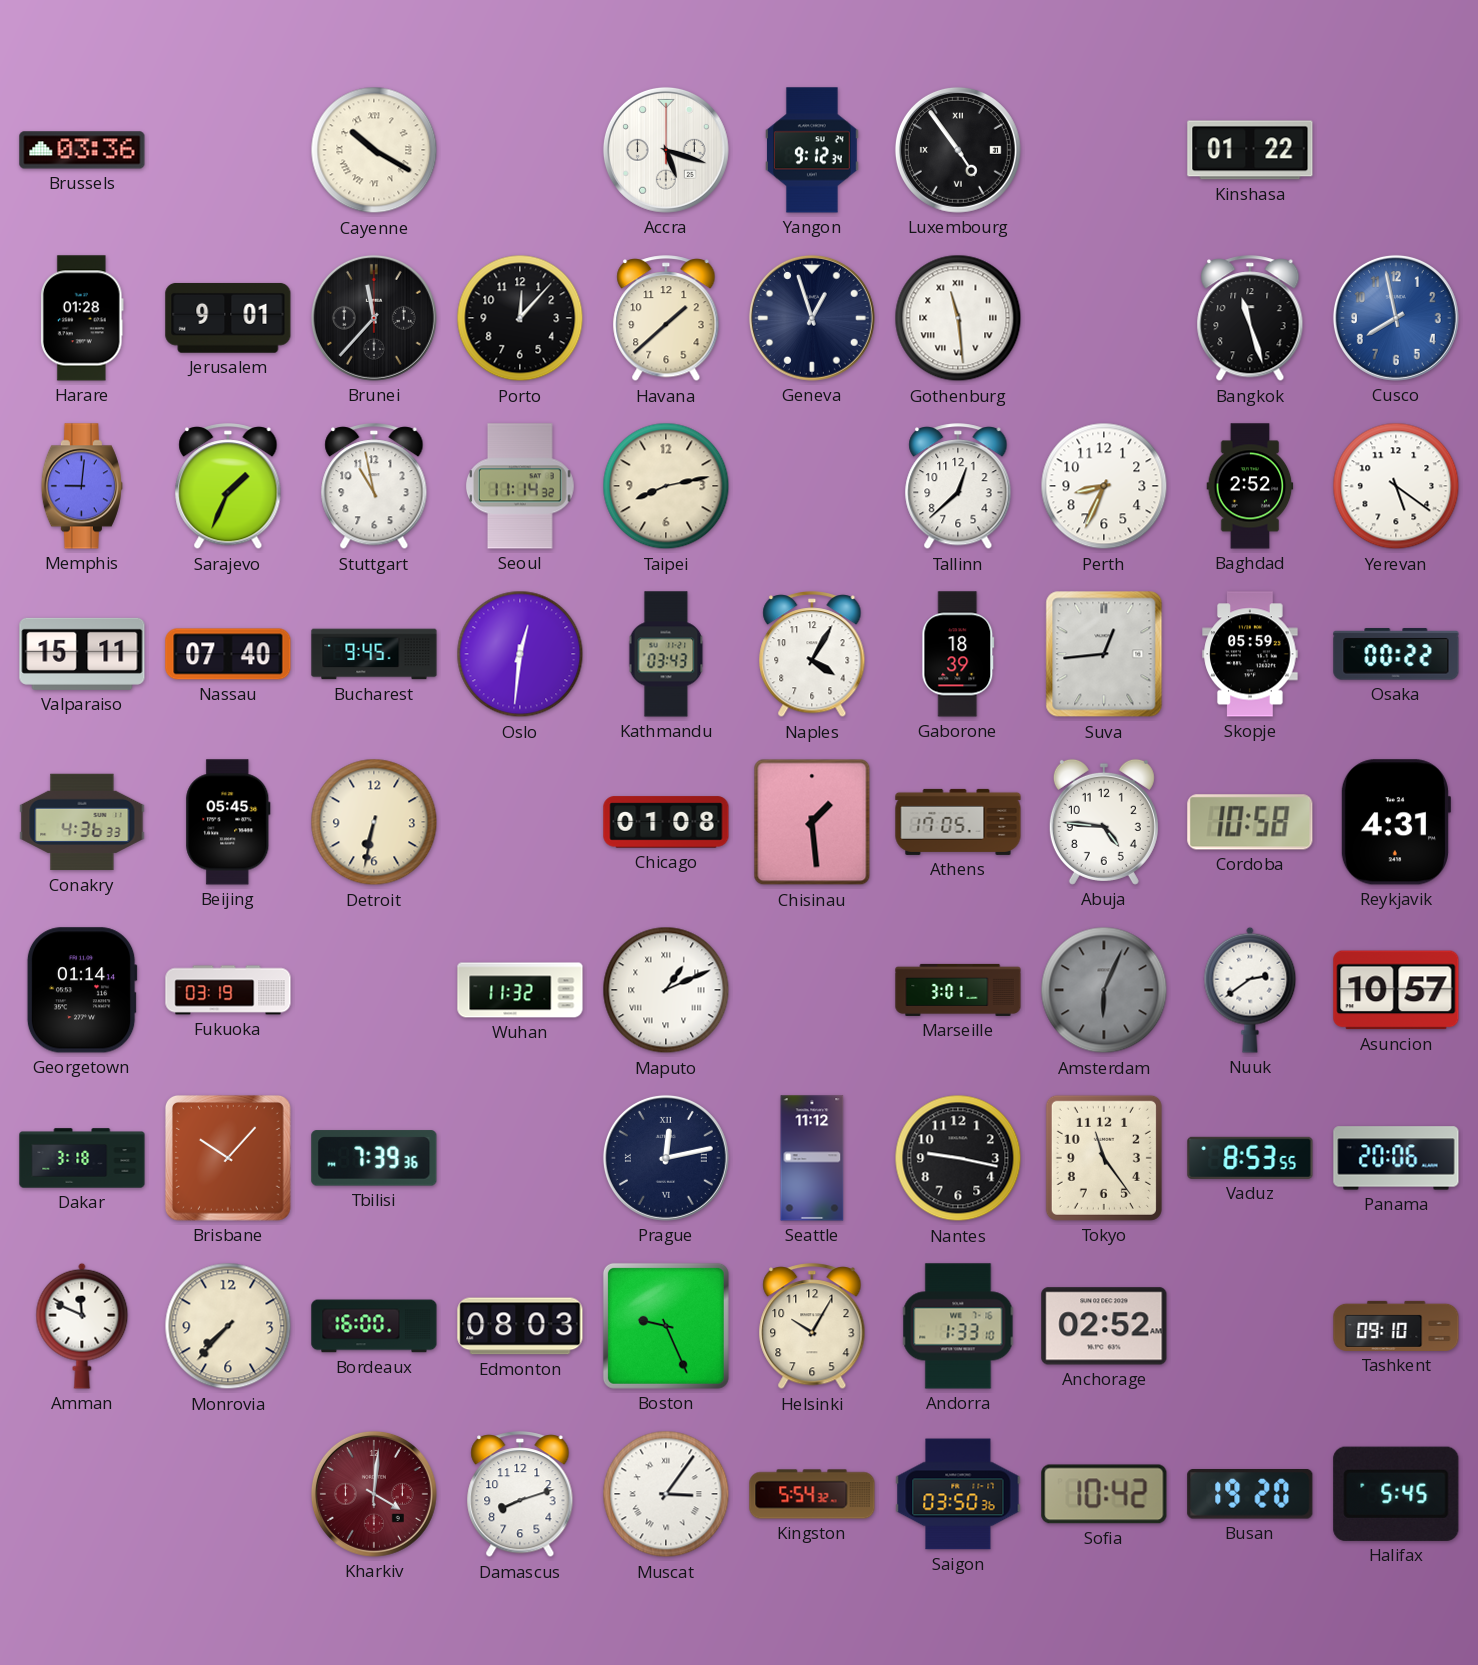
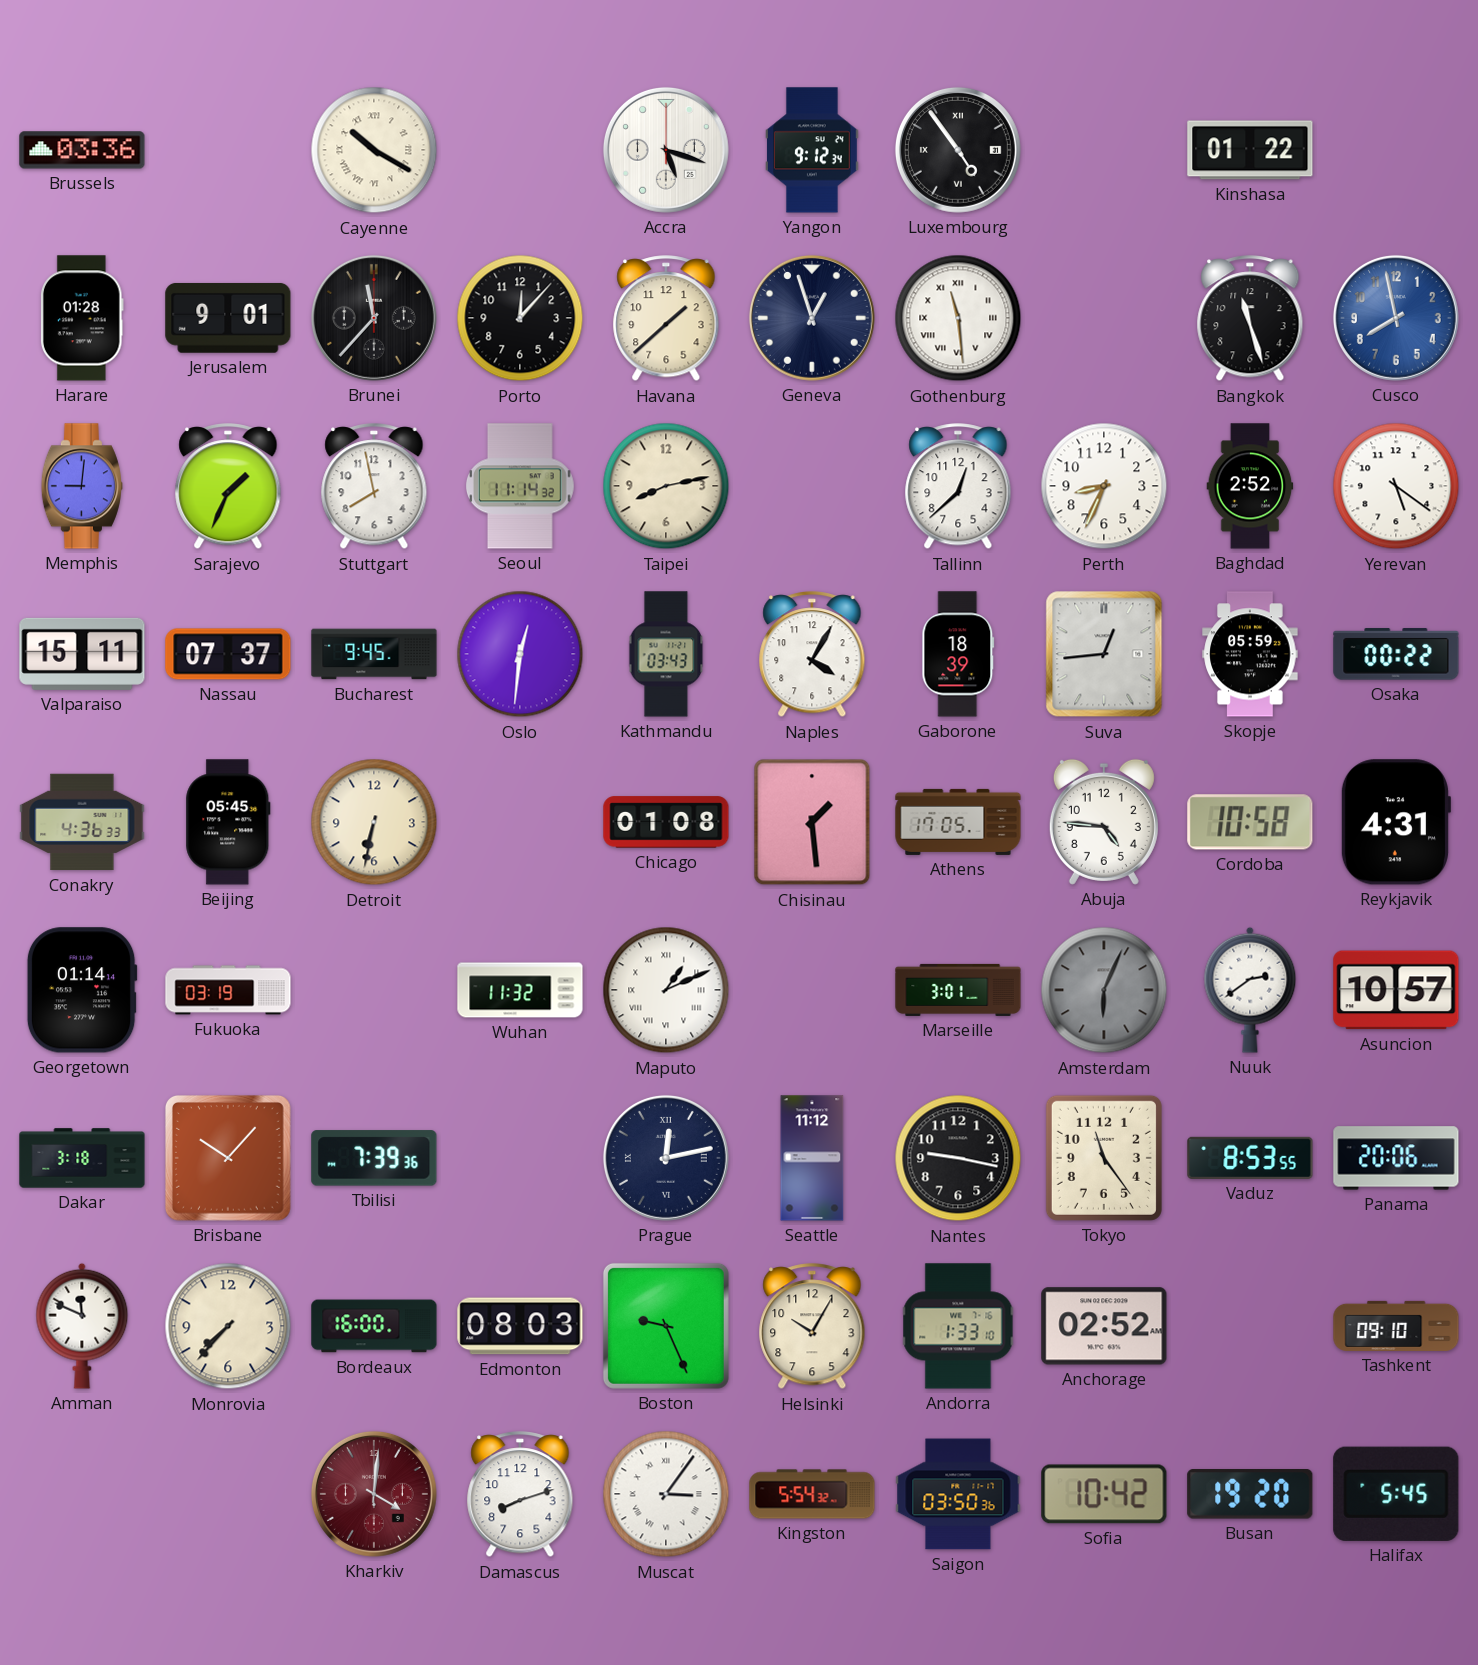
Stuttgart: 10:58 -> 7:58 (374, 487)
Nassau: 07:40 -> 07:37 (228, 654)
